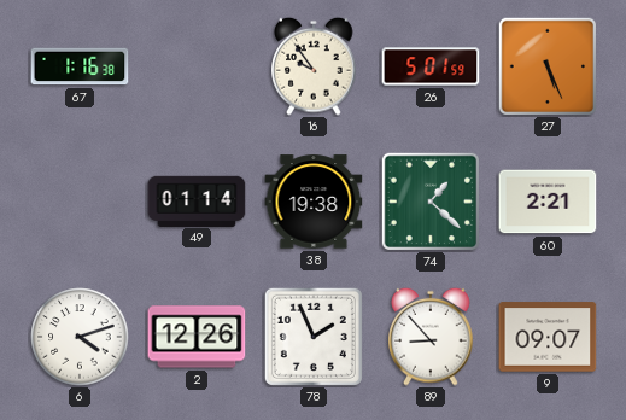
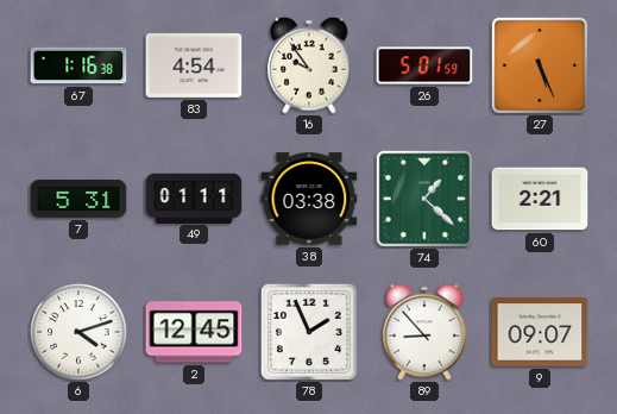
83: none -> 4:54 (194, 65)
7: none -> 5:31 (78, 199)
49: 01:14 -> 01:11 (194, 197)
38: 19:38 -> 03:38 (309, 199)
2: 12:26 -> 12:45 (194, 332)
